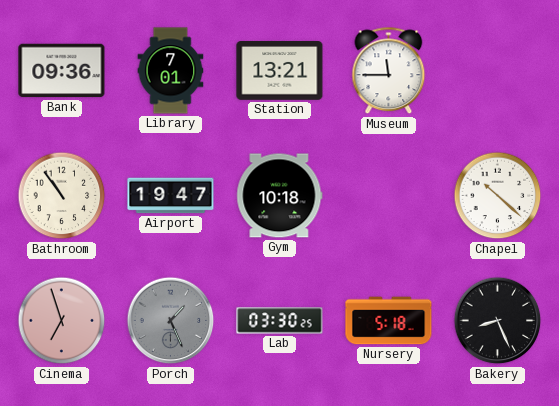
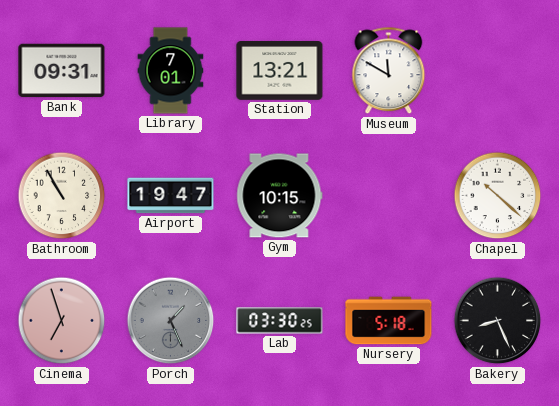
Bank: 09:36 -> 09:31 (62, 71)
Museum: 11:45 -> 11:50 (389, 71)
Bathroom: 10:54 -> 10:55 (62, 196)
Gym: 10:18 -> 10:15 (280, 196)
